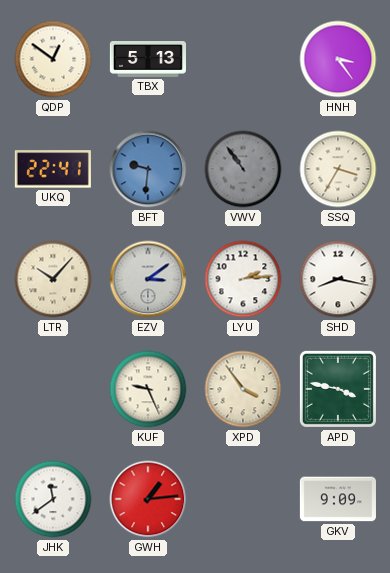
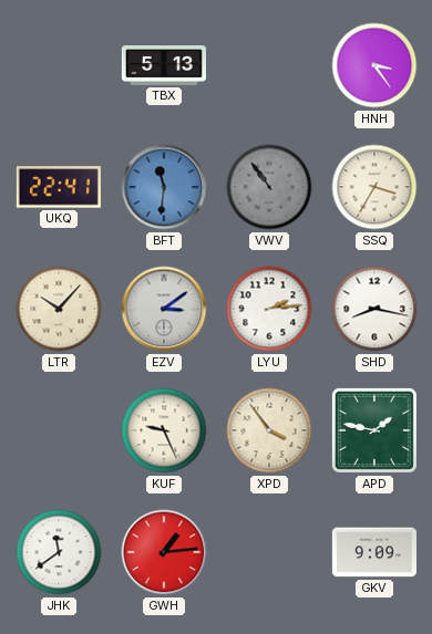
QDP: 12:51 -> none (53, 59)
BFT: 9:31 -> 11:31 (164, 187)
APD: 3:47 -> 1:47 (374, 430)
